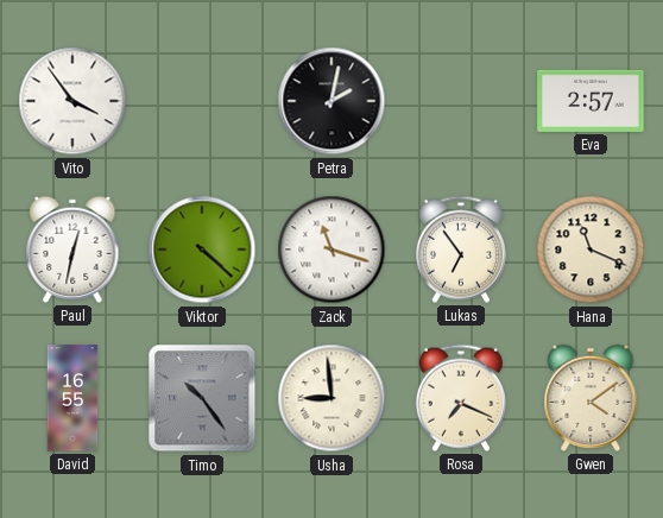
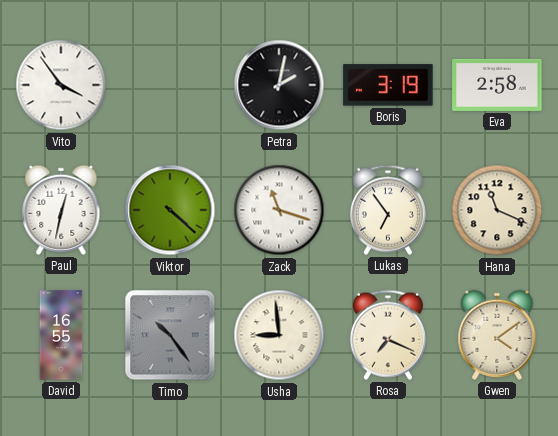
Boris: none -> 3:19 (388, 85)
Eva: 2:57 -> 2:58 (497, 85)
